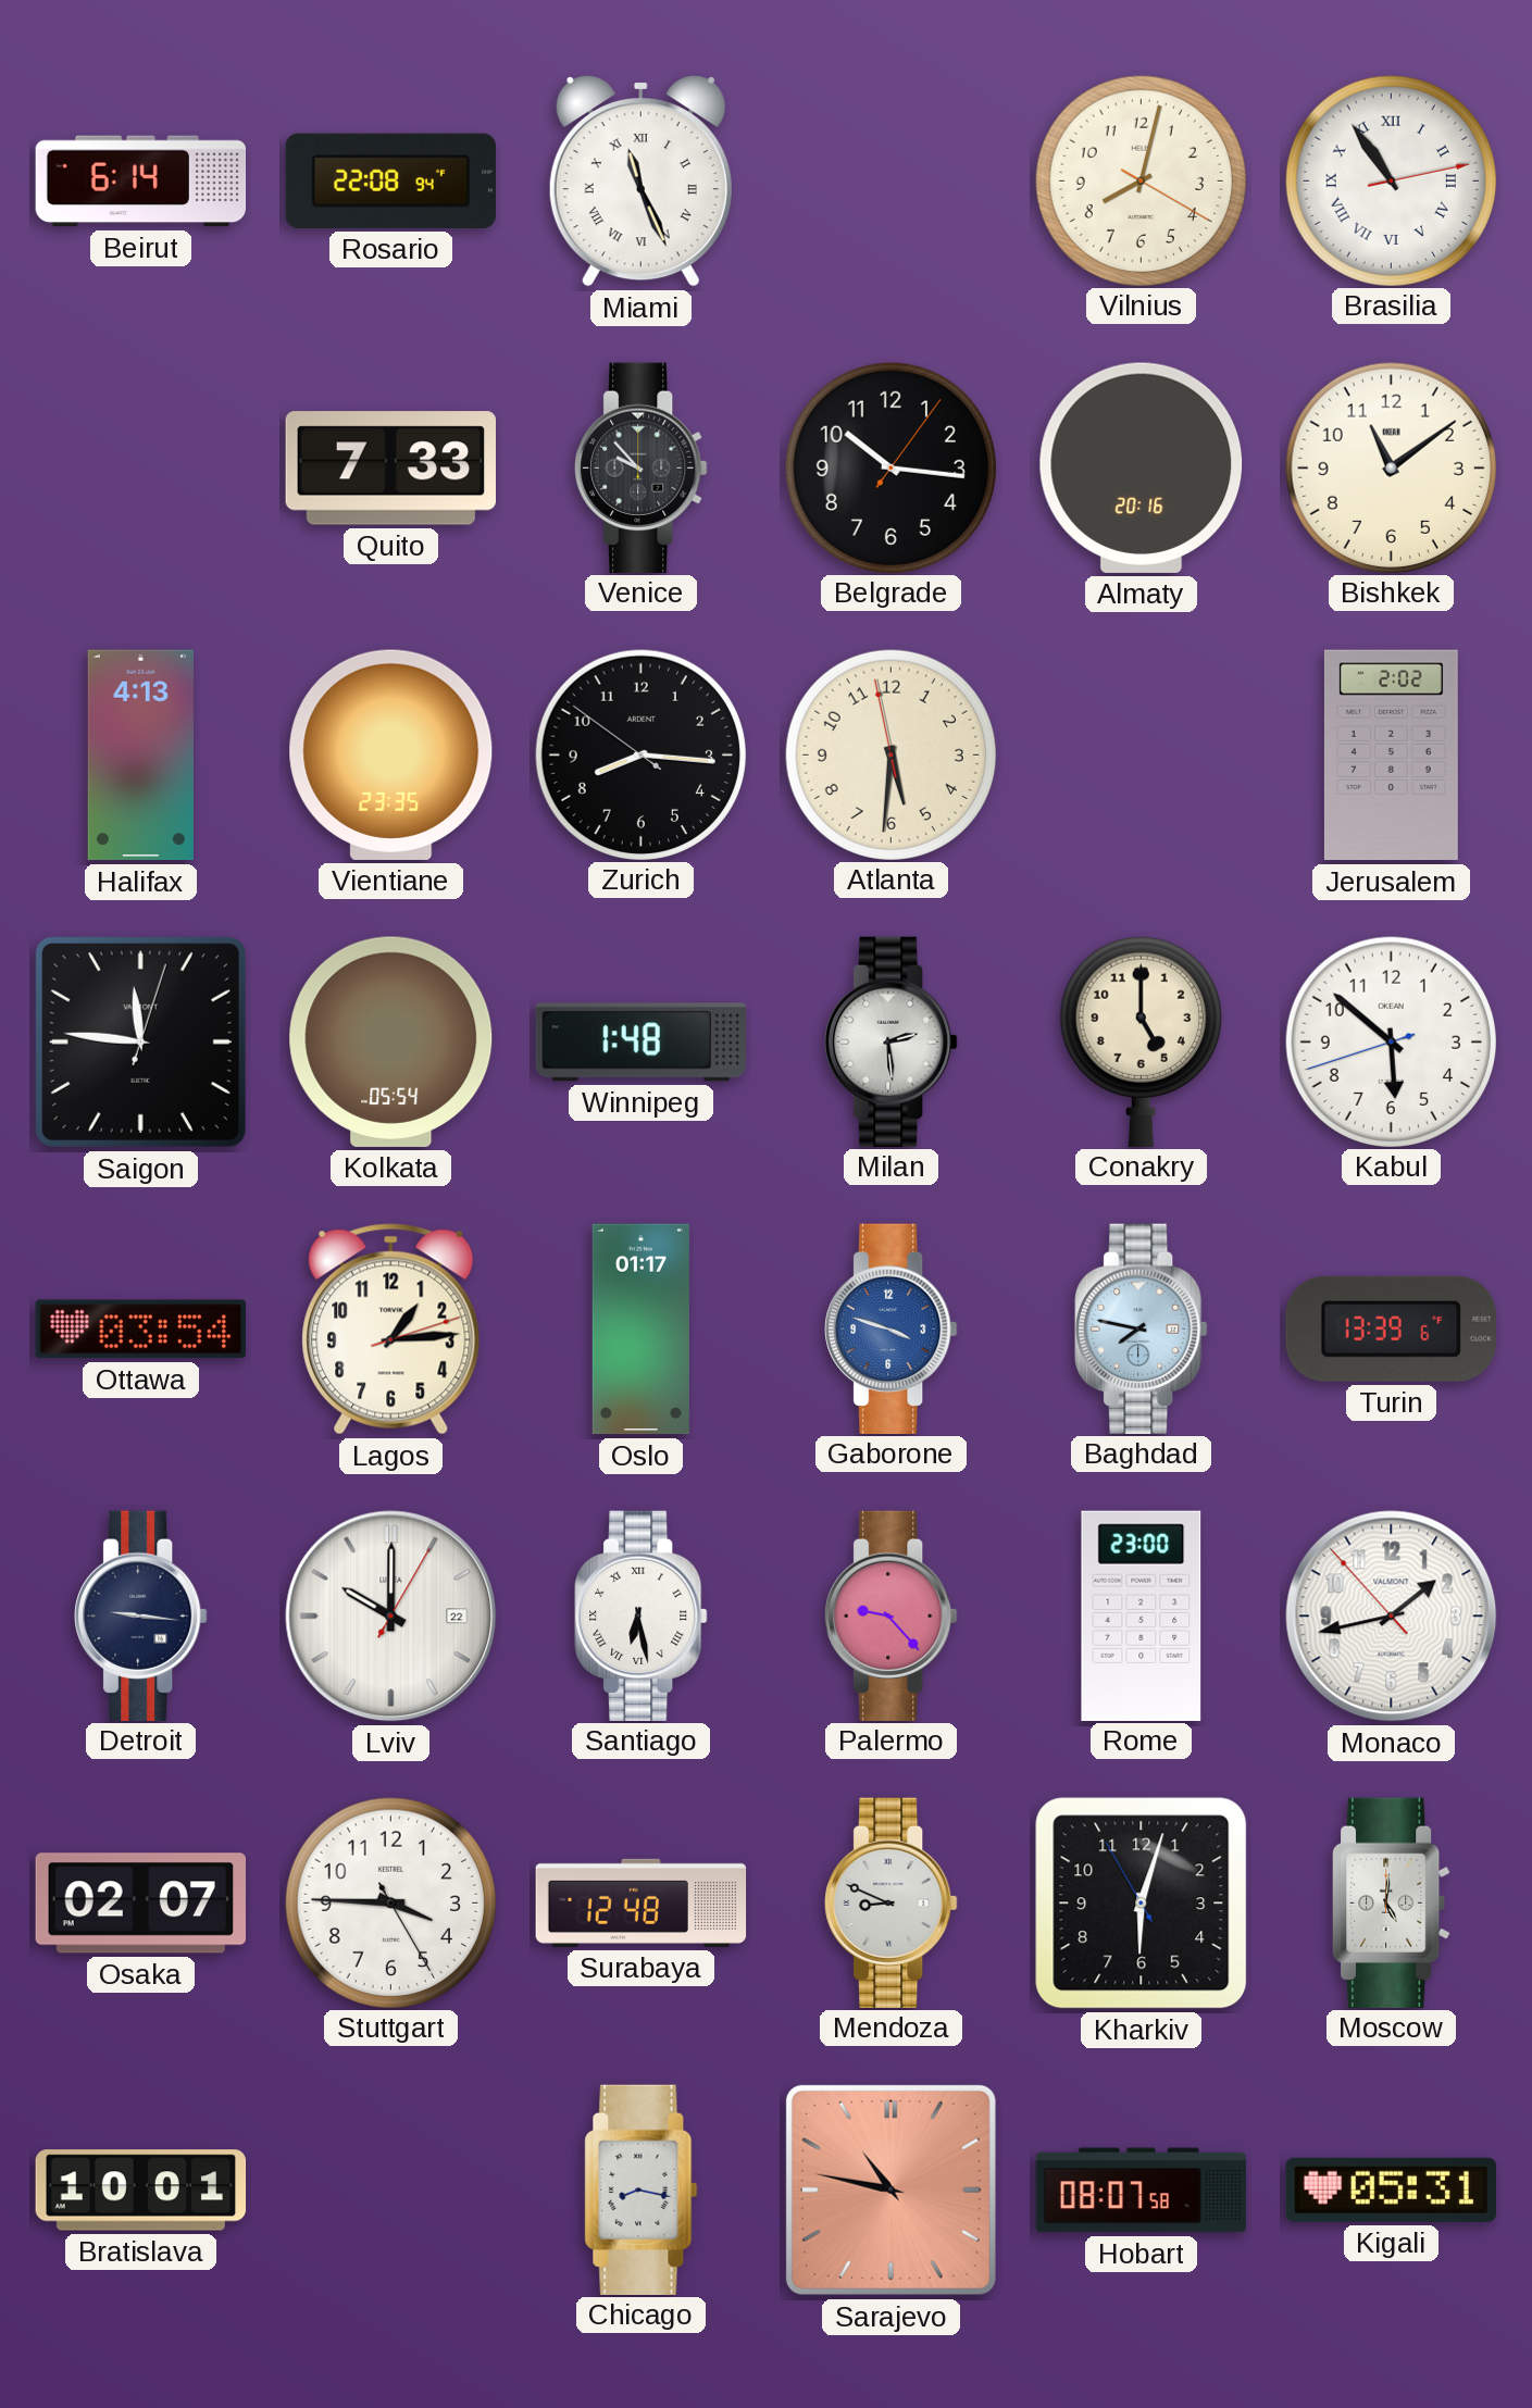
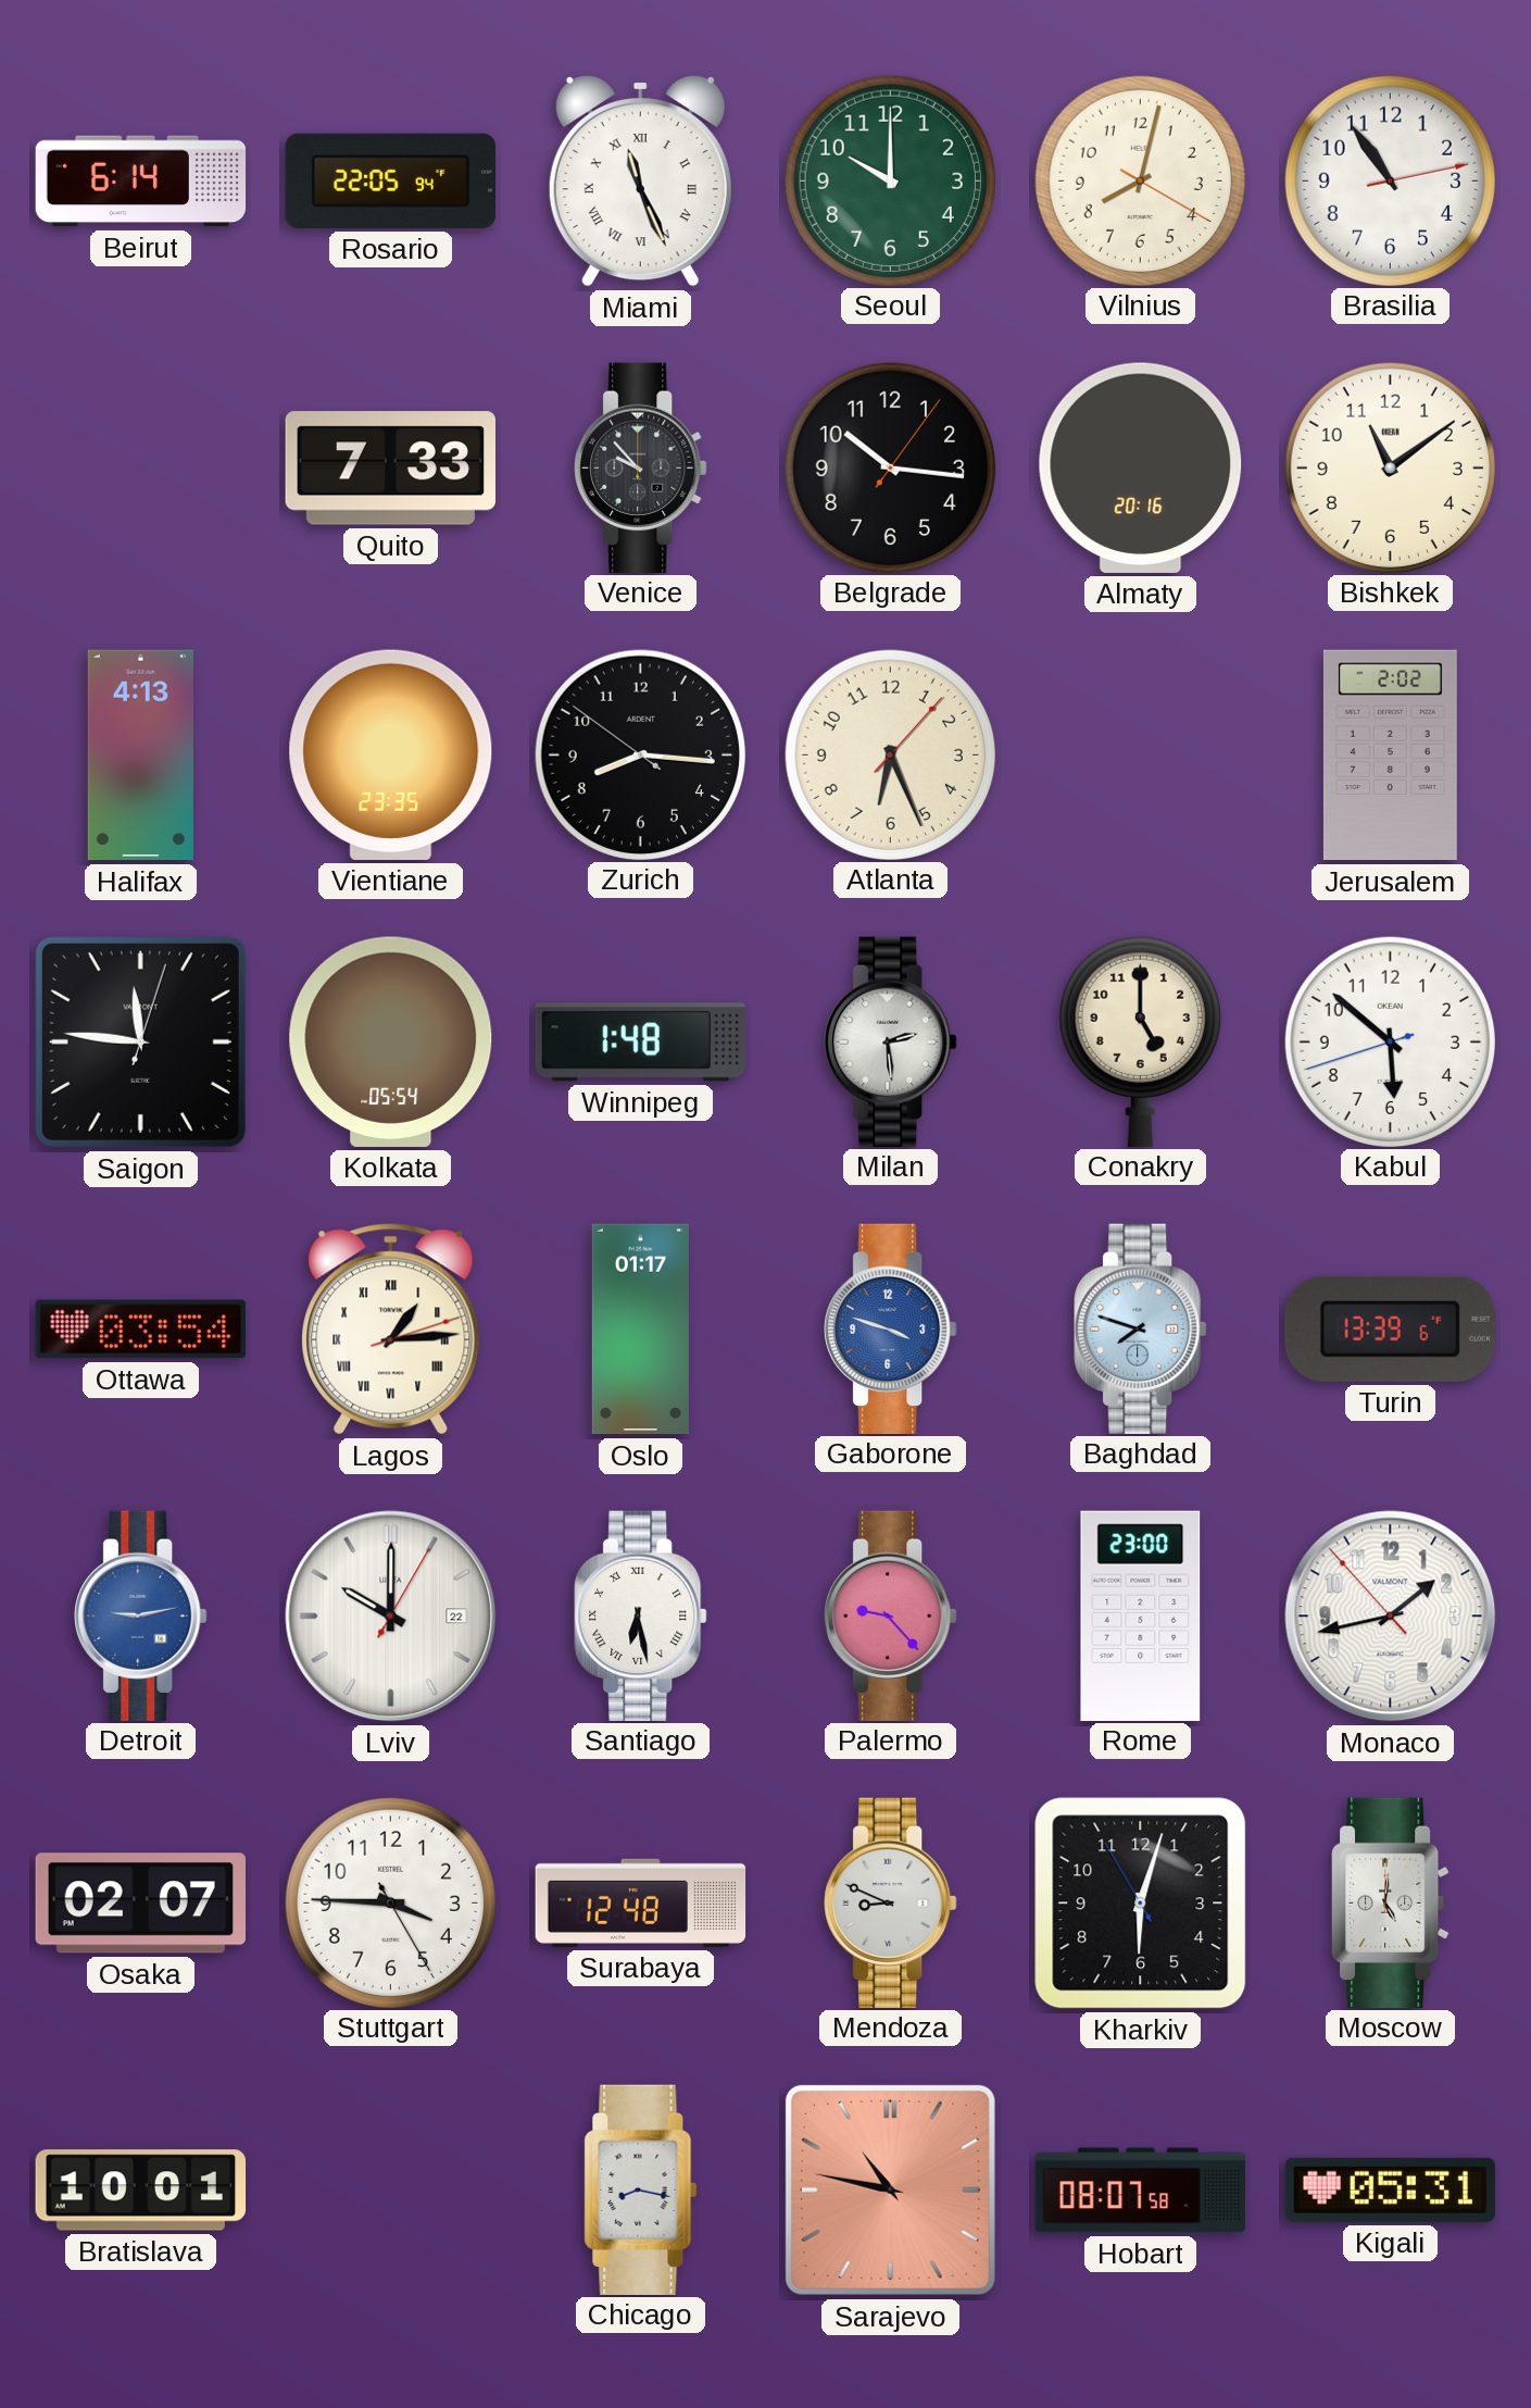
Rosario: 22:08 -> 22:05 (390, 180)
Seoul: none -> 10:00 (890, 180)
Brasilia numerals: Roman -> Arabic (1390, 180)
Atlanta: 5:30 -> 6:26 (890, 754)
Lagos numerals: Arabic -> Roman (391, 1330)
Baghdad: 7:47 -> 7:48 (1141, 1328)
Detroit: 9:16 -> 9:13 (141, 1615)
Detroit dial: navy -> blue (141, 1615)
